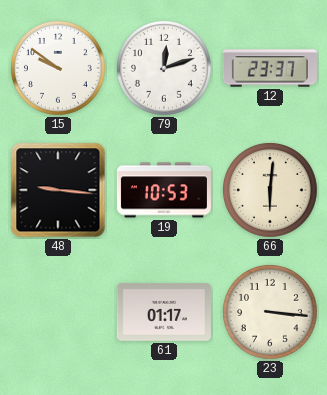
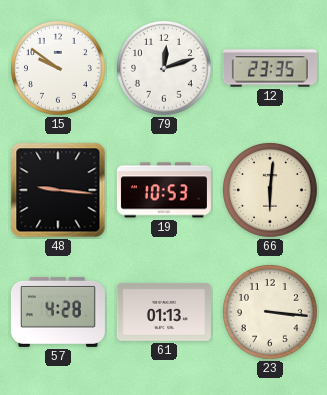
12: 23:37 -> 23:35 (270, 68)
57: none -> 4:28 (58, 312)
61: 01:17 -> 01:13 (164, 312)
